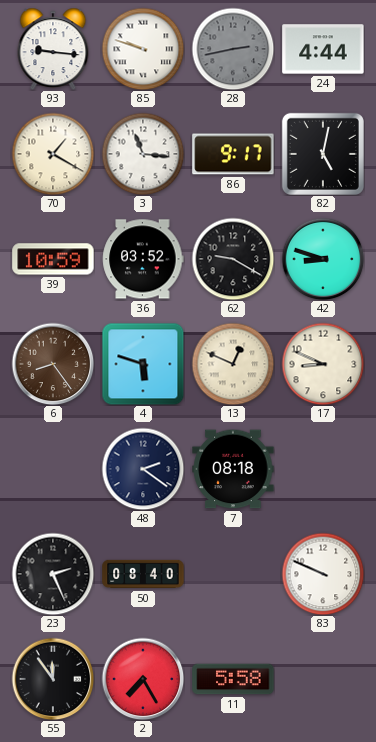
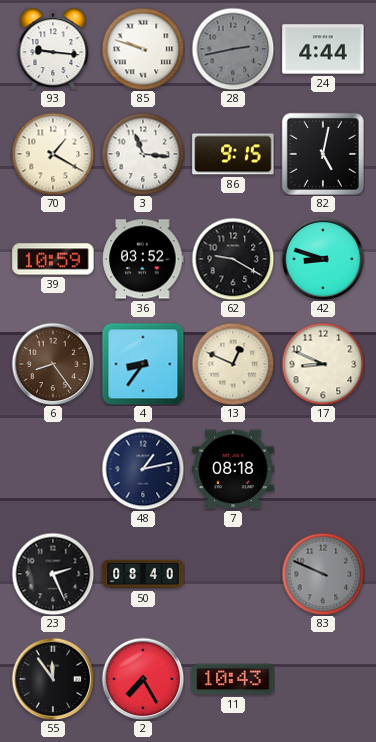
86: 9:17 -> 9:15 (233, 154)
4: 5:48 -> 8:36 (143, 364)
48: 2:21 -> 1:13 (143, 469)
83 dial: white -> grey (323, 574)
11: 5:58 -> 10:43 (233, 679)
